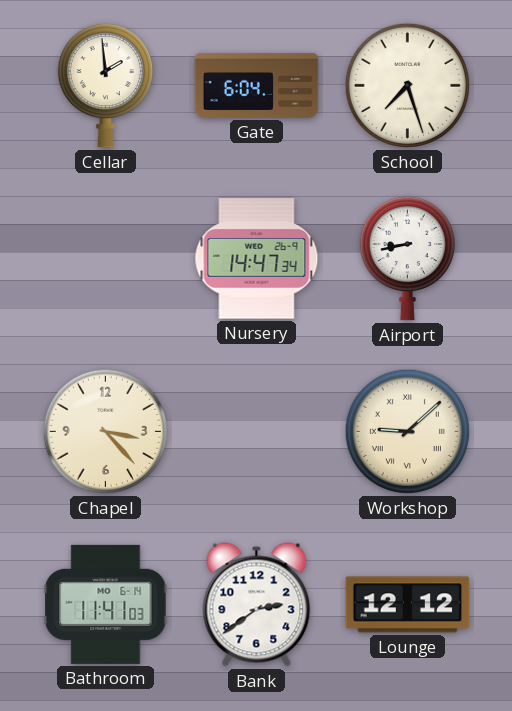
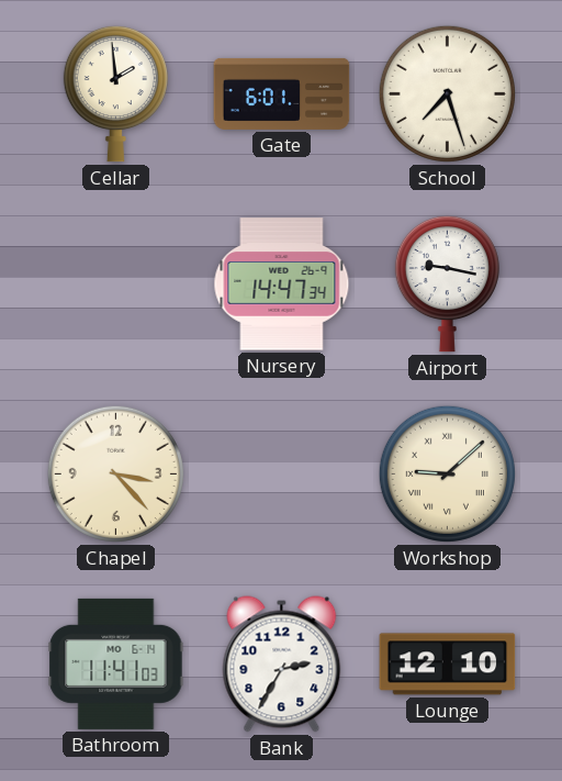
Gate: 6:04 -> 6:01 (282, 93)
Airport: 8:43 -> 9:17 (447, 283)
Bank: 2:39 -> 2:35 (282, 665)
Lounge: 12:12 -> 12:10 (448, 665)
